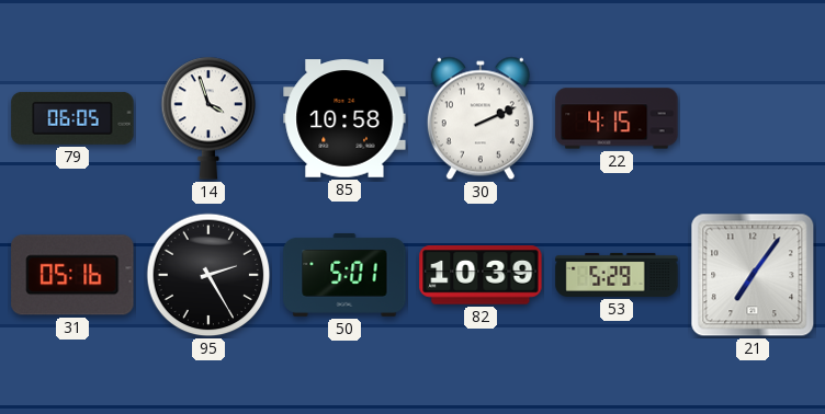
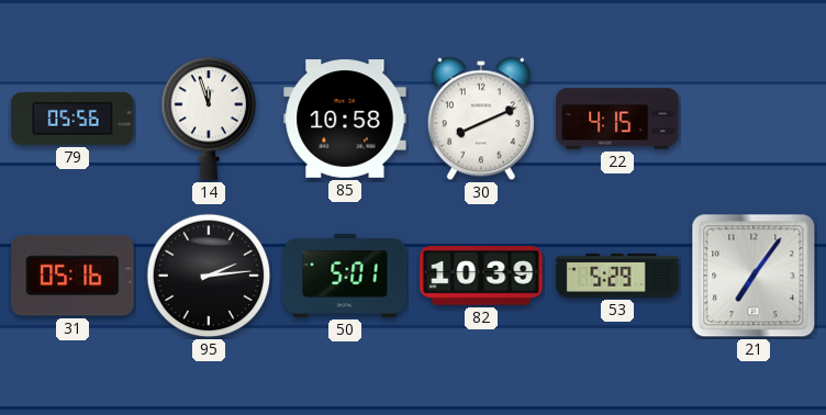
79: 06:05 -> 05:56 (72, 119)
14: 3:57 -> 11:57 (209, 119)
30: 2:11 -> 8:11 (481, 119)
95: 2:25 -> 2:14 (209, 276)
